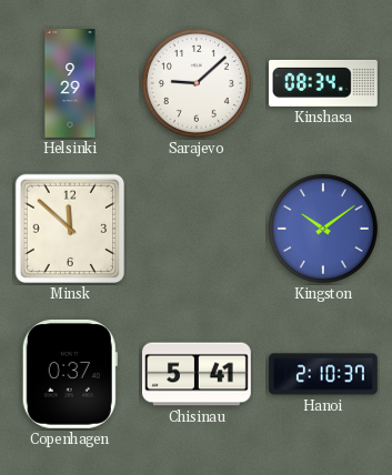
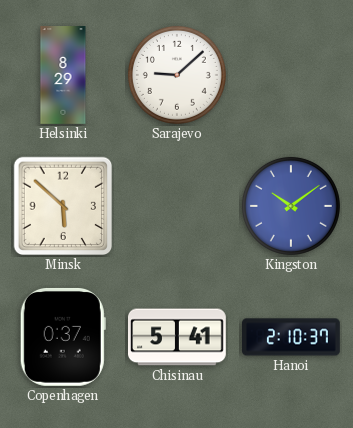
Helsinki: 9:29 -> 8:29 (63, 75)
Kinshasa: 08:34 -> none (324, 83)
Minsk: 11:52 -> 5:52 (63, 206)
